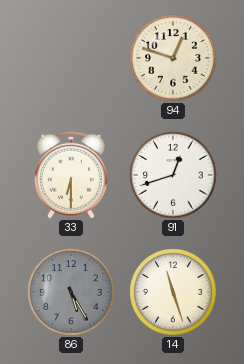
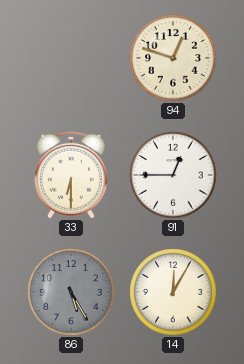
91: 12:42 -> 12:45 (173, 175)
14: 11:27 -> 12:05 (173, 292)
